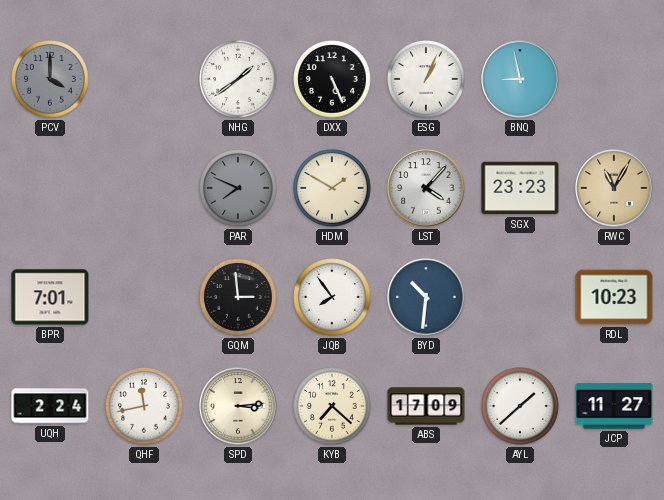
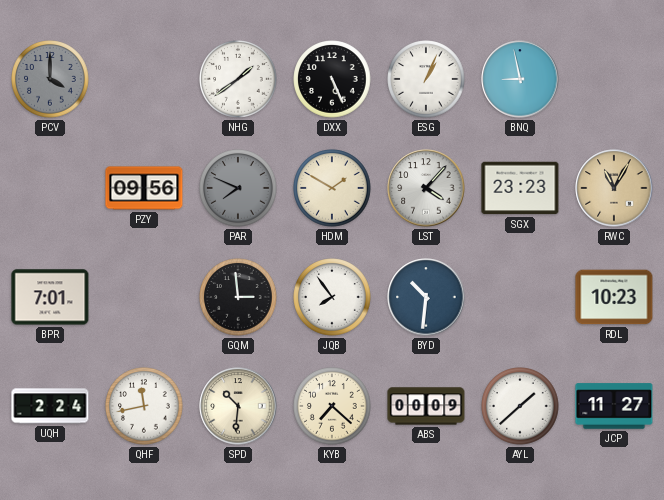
PZY: none -> 09:56 (144, 188)
SPD: 3:14 -> 10:31 (238, 406)
ABS: 17:09 -> 00:09 (426, 406)
